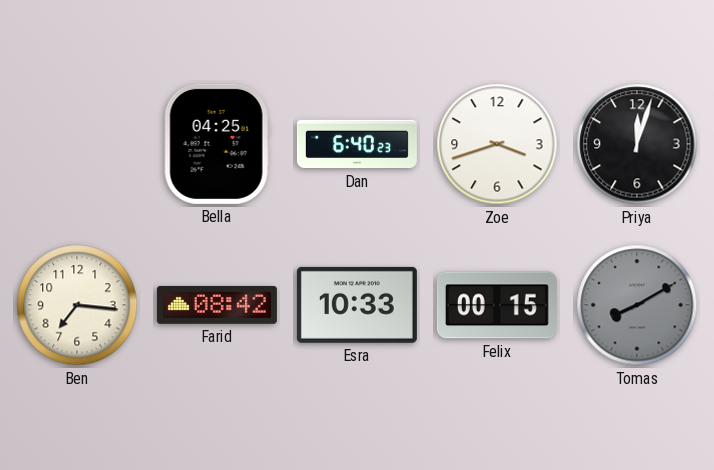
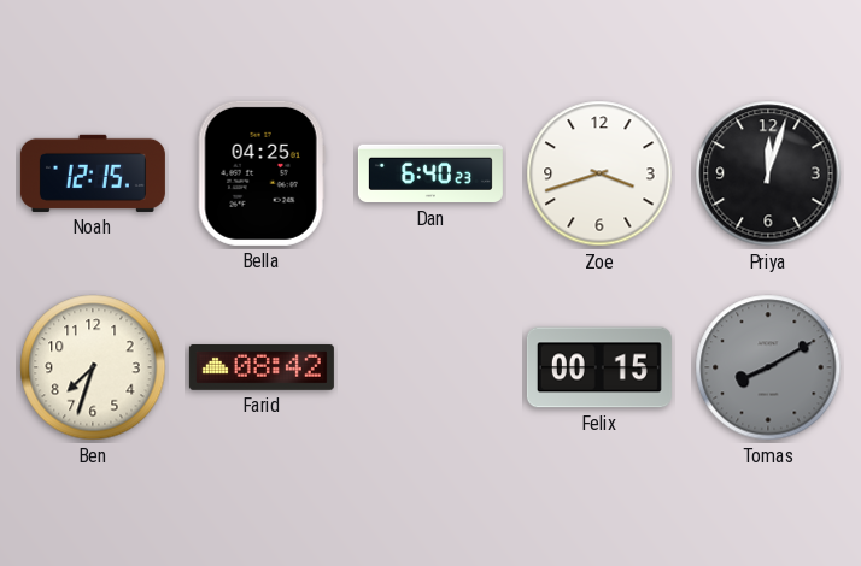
Noah: none -> 12:15 (93, 173)
Ben: 7:16 -> 7:33 (93, 367)
Esra: 10:33 -> none (357, 305)
